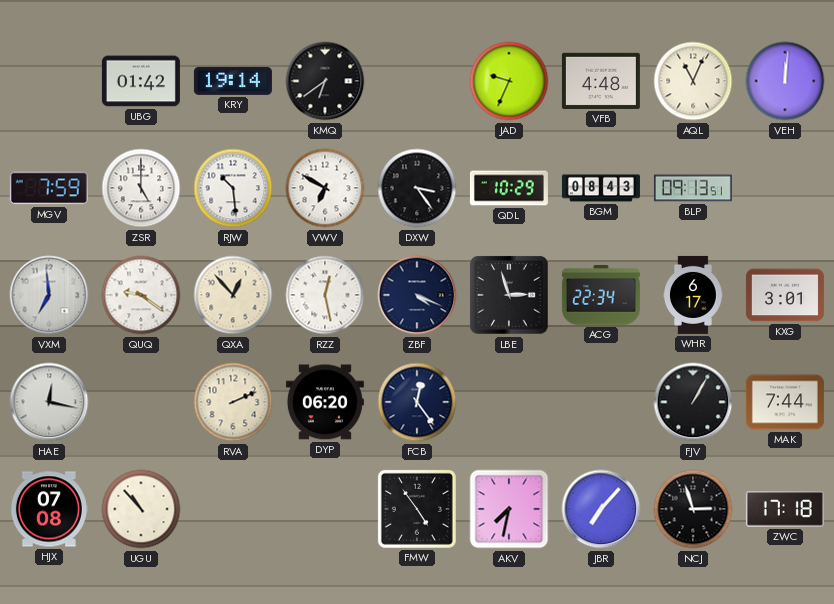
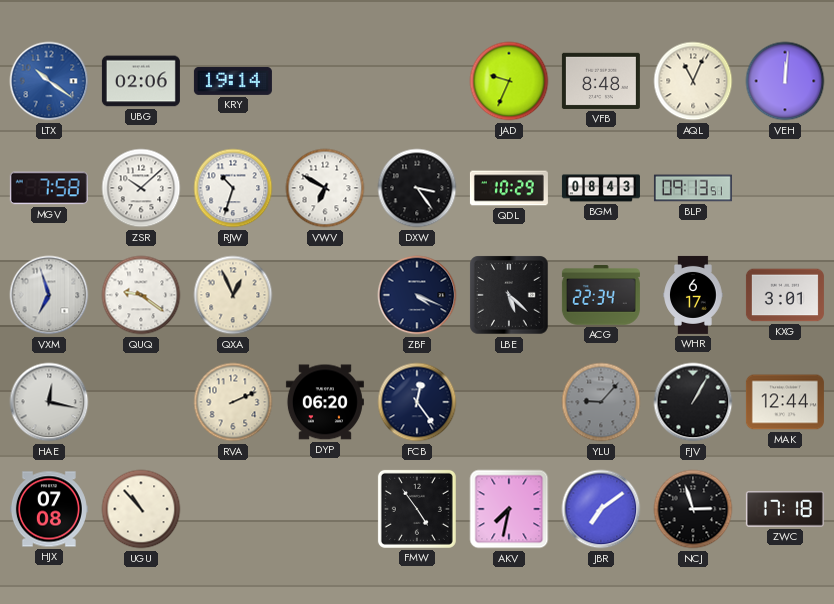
LTX: none -> 10:21 (49, 81)
UBG: 01:42 -> 02:06 (141, 81)
KMQ: 6:39 -> none (325, 81)
VFB: 4:48 -> 8:48 (601, 81)
MGV: 7:59 -> 7:58 (49, 188)
ZSR: 5:00 -> 10:08 (141, 188)
RJW: 10:29 -> 10:33 (233, 188)
VXM: 6:59 -> 6:57 (49, 295)
QXA: 12:53 -> 12:56 (233, 295)
RZZ: 12:28 -> none (325, 295)
LBE: 2:57 -> 5:22 (509, 295)
YLU: none -> 9:07 (601, 402)
MAK: 7:44 -> 12:44 (785, 402)
JBR: 7:07 -> 7:09 (601, 509)
